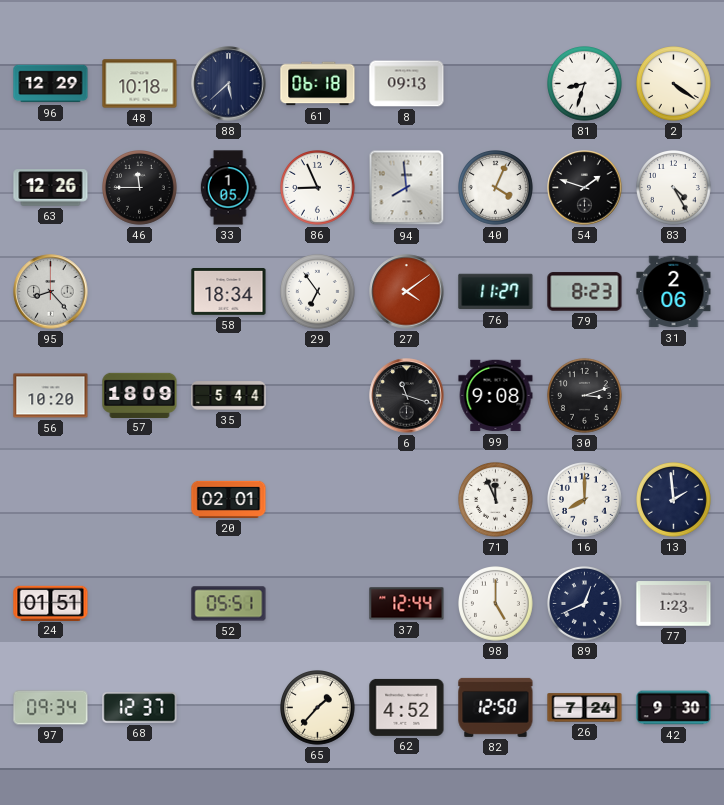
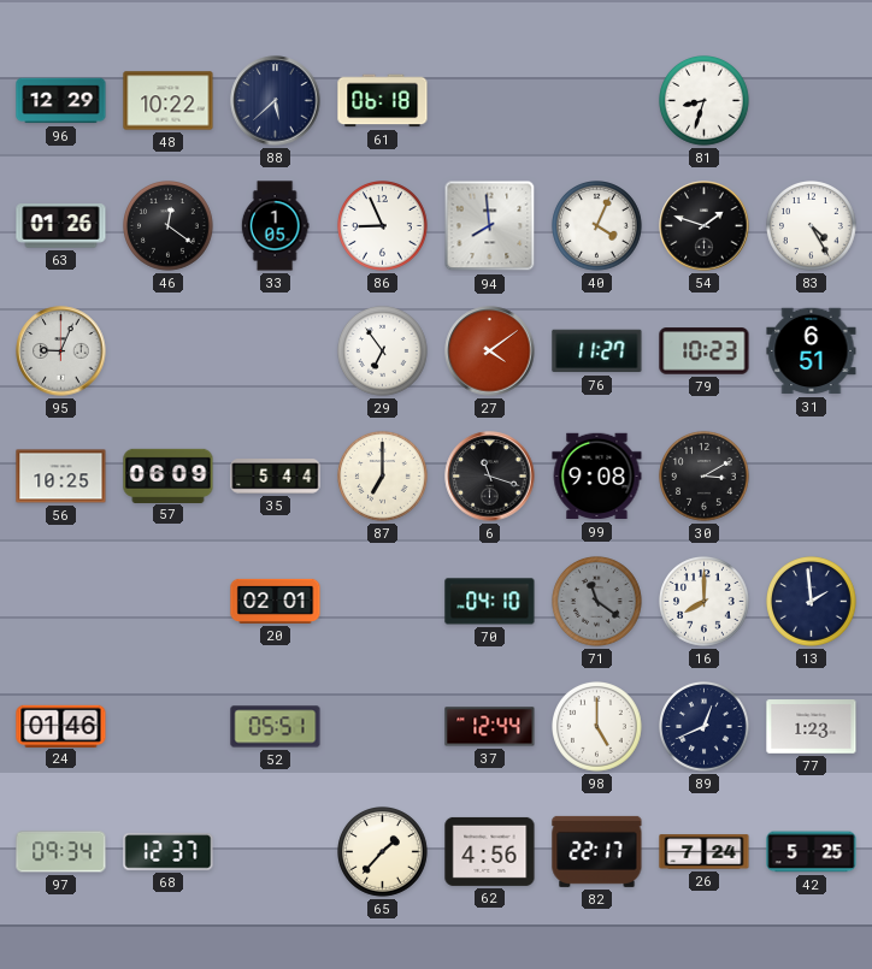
48: 10:18 -> 10:22 (169, 101)
8: 09:13 -> none (407, 84)
2: 4:21 -> none (674, 84)
63: 12:26 -> 01:26 (61, 226)
46: 11:45 -> 12:21 (169, 226)
95: 8:23 -> 9:04 (61, 351)
58: 18:34 -> none (229, 292)
79: 8:23 -> 10:23 (705, 351)
31: 2:06 -> 6:51 (812, 351)
56: 10:20 -> 10:25 (61, 477)
57: 18:09 -> 06:09 (169, 475)
87: none -> 7:00 (383, 477)
30: 3:12 -> 3:10 (705, 477)
70: none -> 04:10 (490, 602)
71: 11:56 -> 11:21 (597, 602)
71 dial: white -> grey (597, 602)
24: 01:51 -> 01:46 (61, 726)
62: 4:52 -> 4:56 (490, 851)
82: 12:50 -> 22:17 (597, 851)
42: 9:30 -> 5:25 (812, 852)
